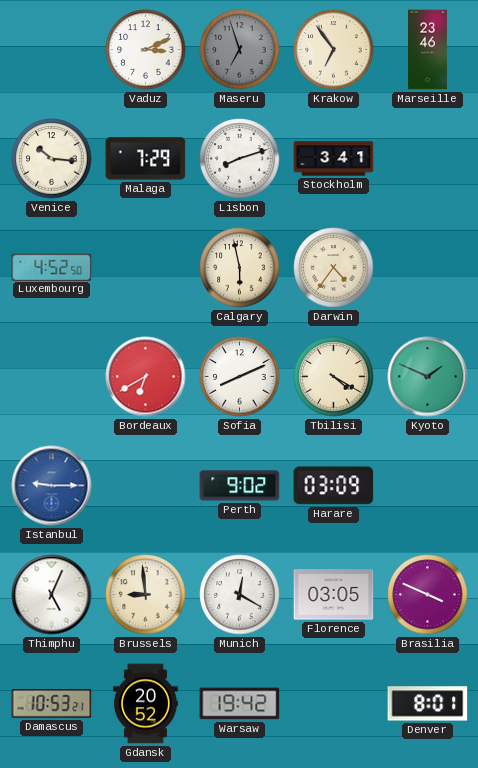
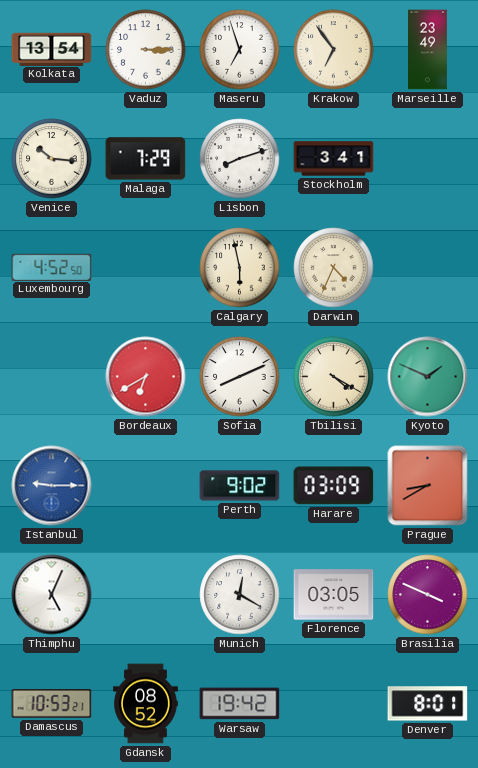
Kolkata: none -> 13:54 (52, 49)
Vaduz: 3:11 -> 3:15 (146, 50)
Maseru dial: grey -> white (240, 50)
Marseille: 23:46 -> 23:49 (428, 50)
Darwin: 4:36 -> 4:34 (334, 268)
Prague: none -> 8:40 (428, 486)
Brussels: 8:59 -> none (146, 595)
Gdansk: 20:52 -> 08:52 (146, 704)
